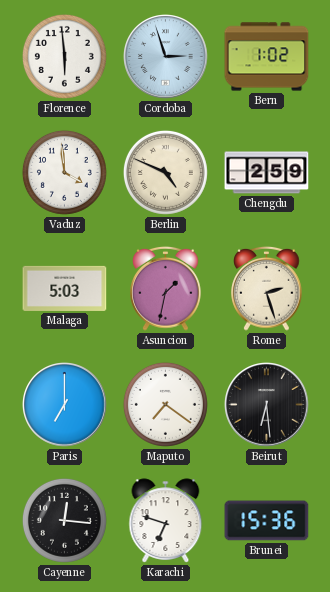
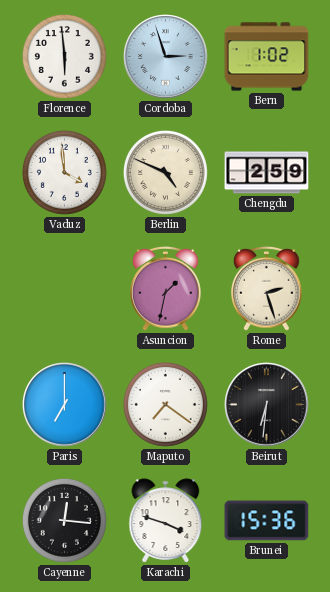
Malaga: 5:03 -> none (65, 288)
Beirut: 6:29 -> 6:31 (267, 405)
Karachi: 6:48 -> 3:48 (166, 521)
